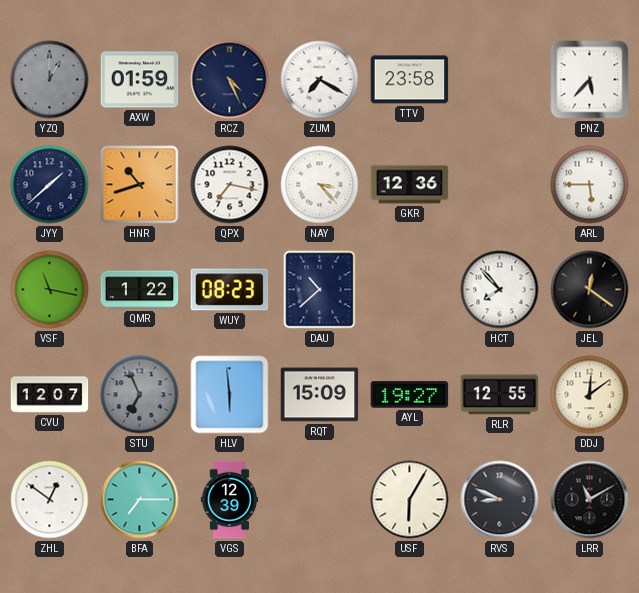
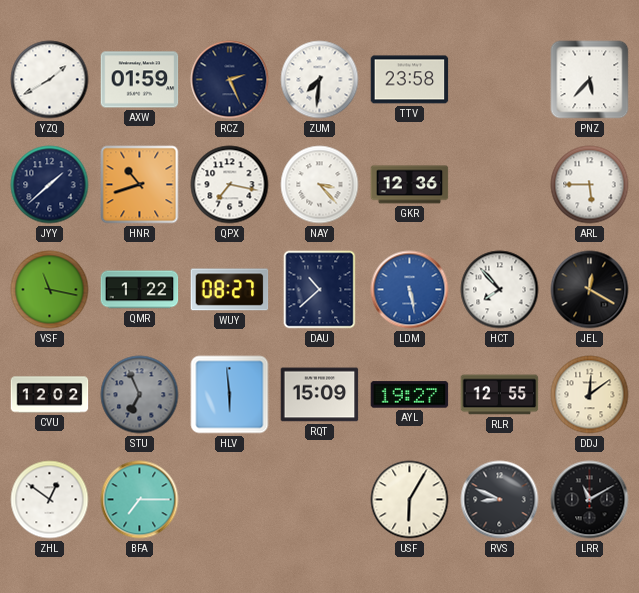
YZQ: 1:00 -> 1:40 (50, 80)
YZQ dial: grey -> white (50, 80)
RCZ: 4:26 -> 2:26 (230, 80)
ZUM: 7:20 -> 7:31 (320, 80)
WUY: 08:23 -> 08:27 (230, 290)
LDM: none -> 5:28 (410, 290)
JEL: 12:21 -> 12:20 (590, 290)
CVU: 12:07 -> 12:02 (50, 395)
VGS: 12:39 -> none (229, 500)
